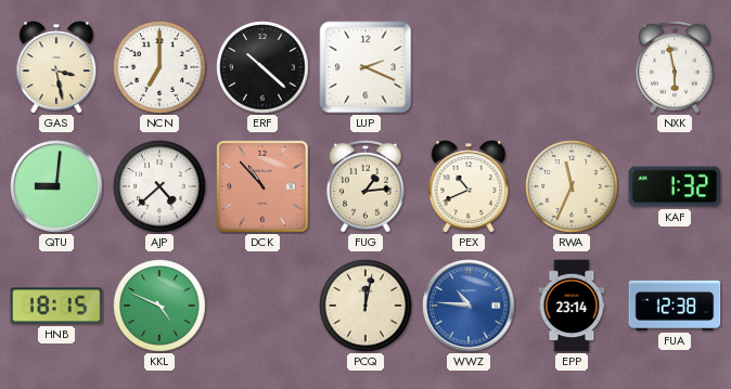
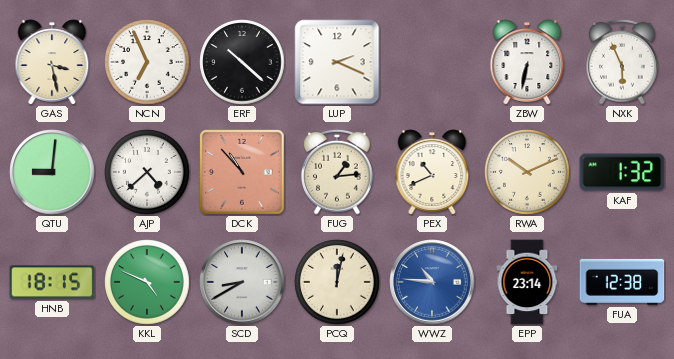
NCN: 7:00 -> 6:56 (147, 62)
ZBW: none -> 6:32 (527, 62)
NXK: 5:58 -> 5:56 (622, 62)
RWA: 11:34 -> 10:11 (527, 172)
SCD: none -> 8:40 (242, 282)
